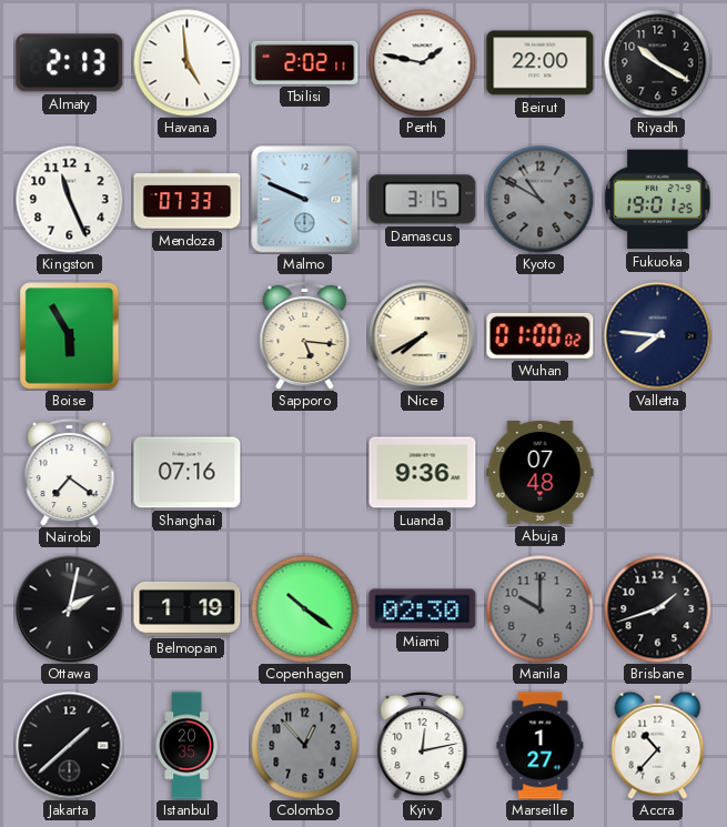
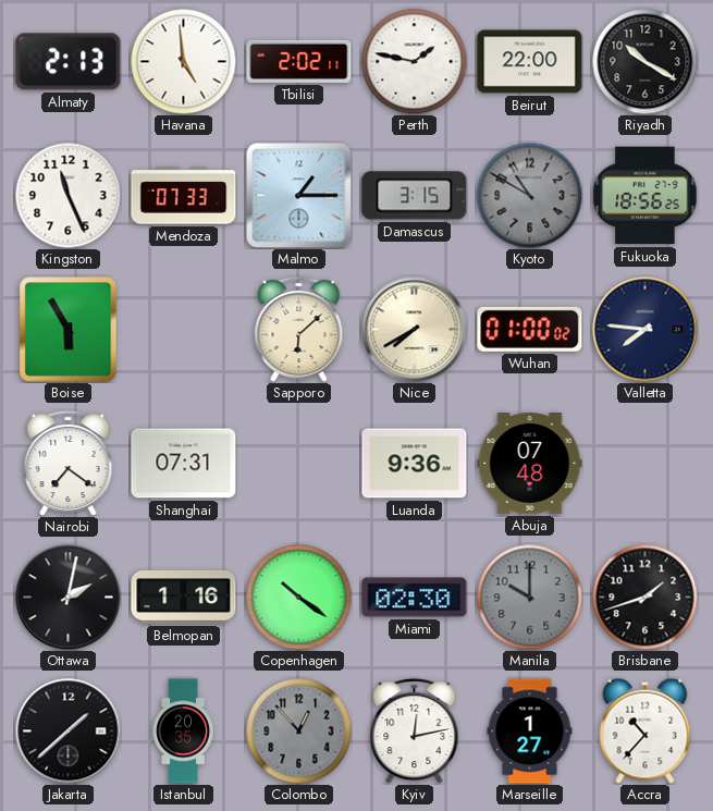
Malmo: 9:49 -> 1:15 (299, 196)
Fukuoka: 19:01 -> 18:56 (646, 196)
Sapporo: 5:16 -> 6:08 (299, 329)
Shanghai: 07:16 -> 07:31 (184, 464)
Belmopan: 1:19 -> 1:16 (184, 597)
